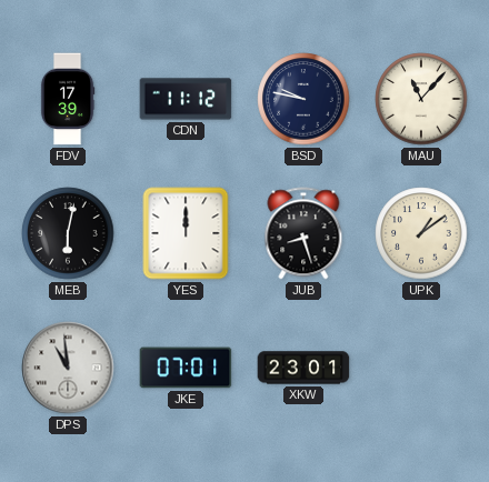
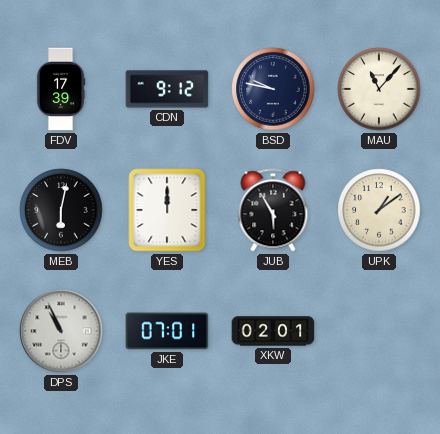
CDN: 11:12 -> 9:12 (167, 89)
JUB: 8:27 -> 5:55 (273, 210)
DPS: 10:59 -> 10:56 (61, 331)
XKW: 23:01 -> 02:01 (273, 331)
